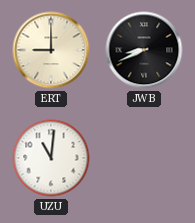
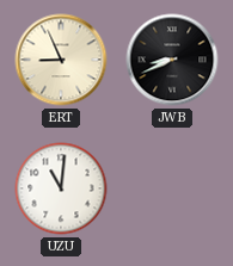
ERT: 9:00 -> 8:56 (61, 60)
